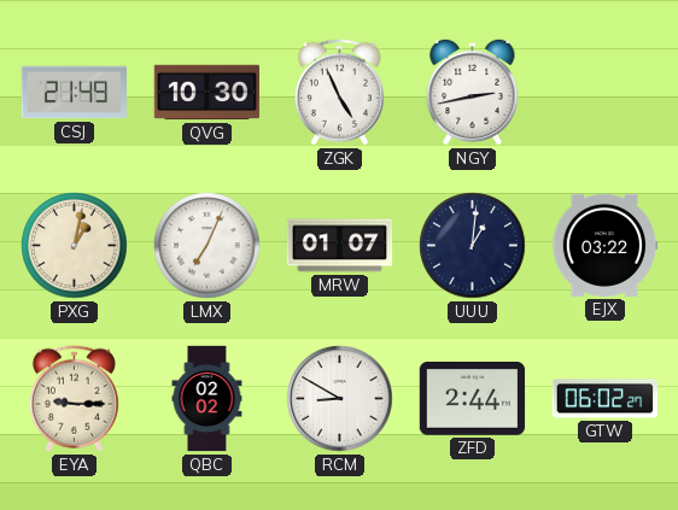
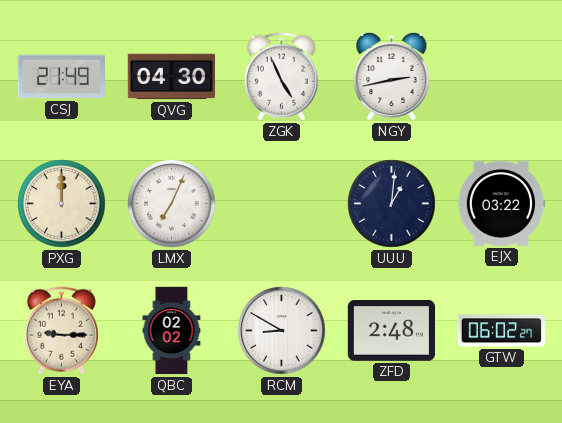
QVG: 10:30 -> 04:30 (172, 77)
PXG: 1:02 -> 12:00 (62, 204)
MRW: 01:07 -> none (340, 246)
ZFD: 2:44 -> 2:48 (392, 331)
